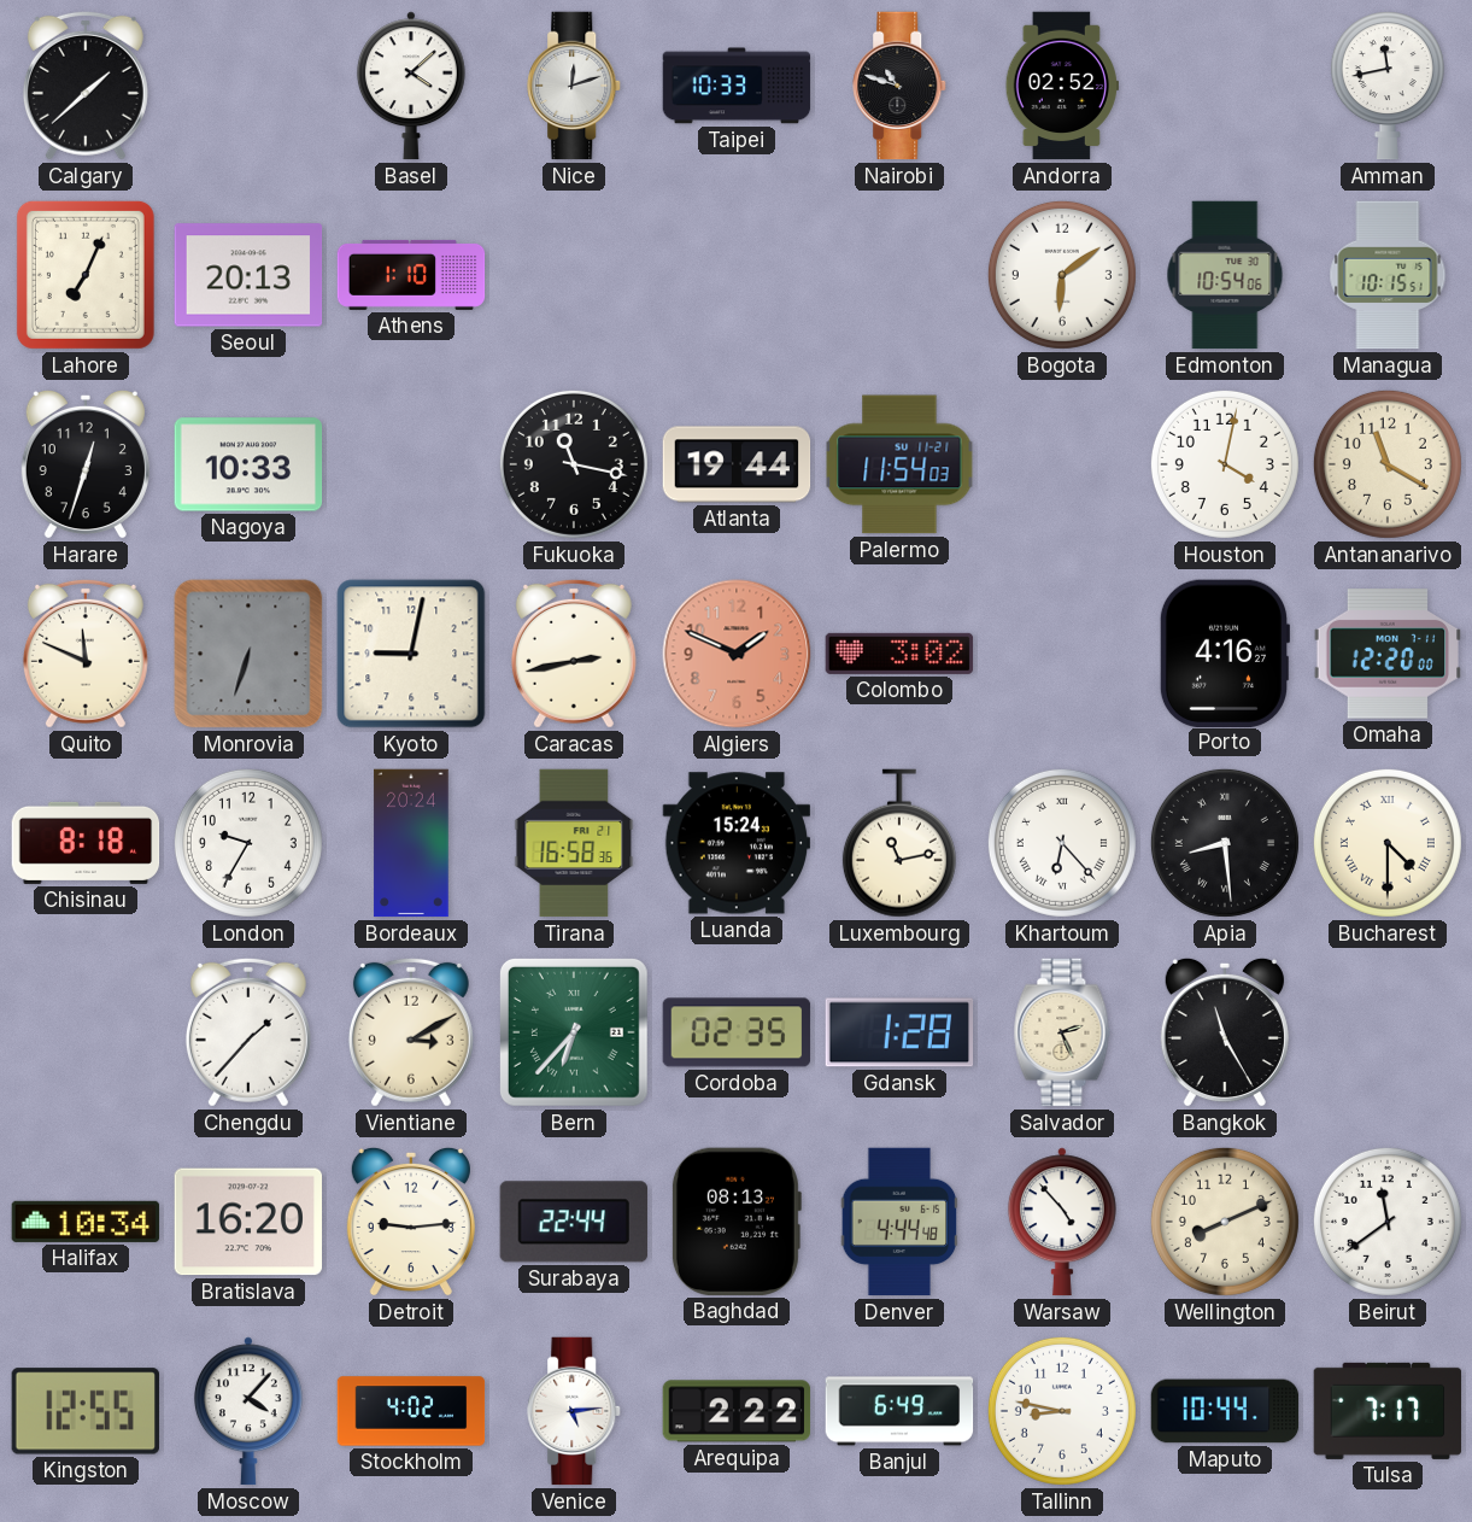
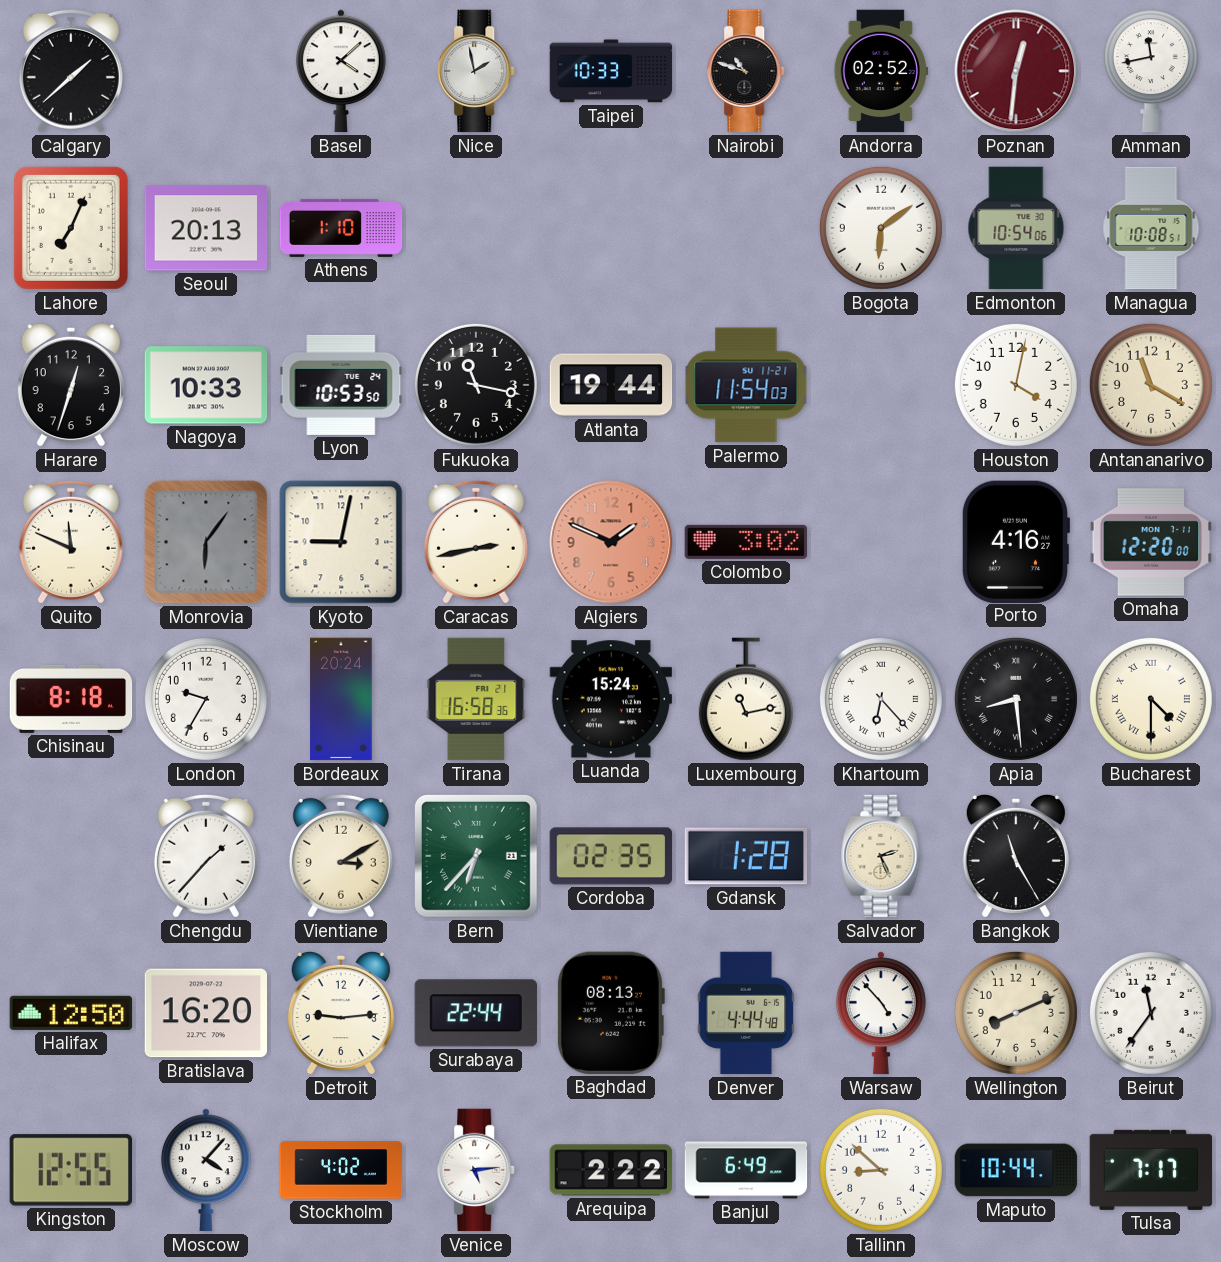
Nice: 12:12 -> 1:58 (477, 71)
Poznan: none -> 12:31 (1016, 71)
Managua: 10:15 -> 10:08 (1151, 228)
Lyon: none -> 10:53 (341, 385)
Monrovia: 6:33 -> 6:06 (206, 542)
Halifax: 10:34 -> 12:50 (71, 1013)
Beirut: 11:39 -> 11:36 (1151, 1013)
Tallinn: 8:47 -> 8:52 (881, 1170)
